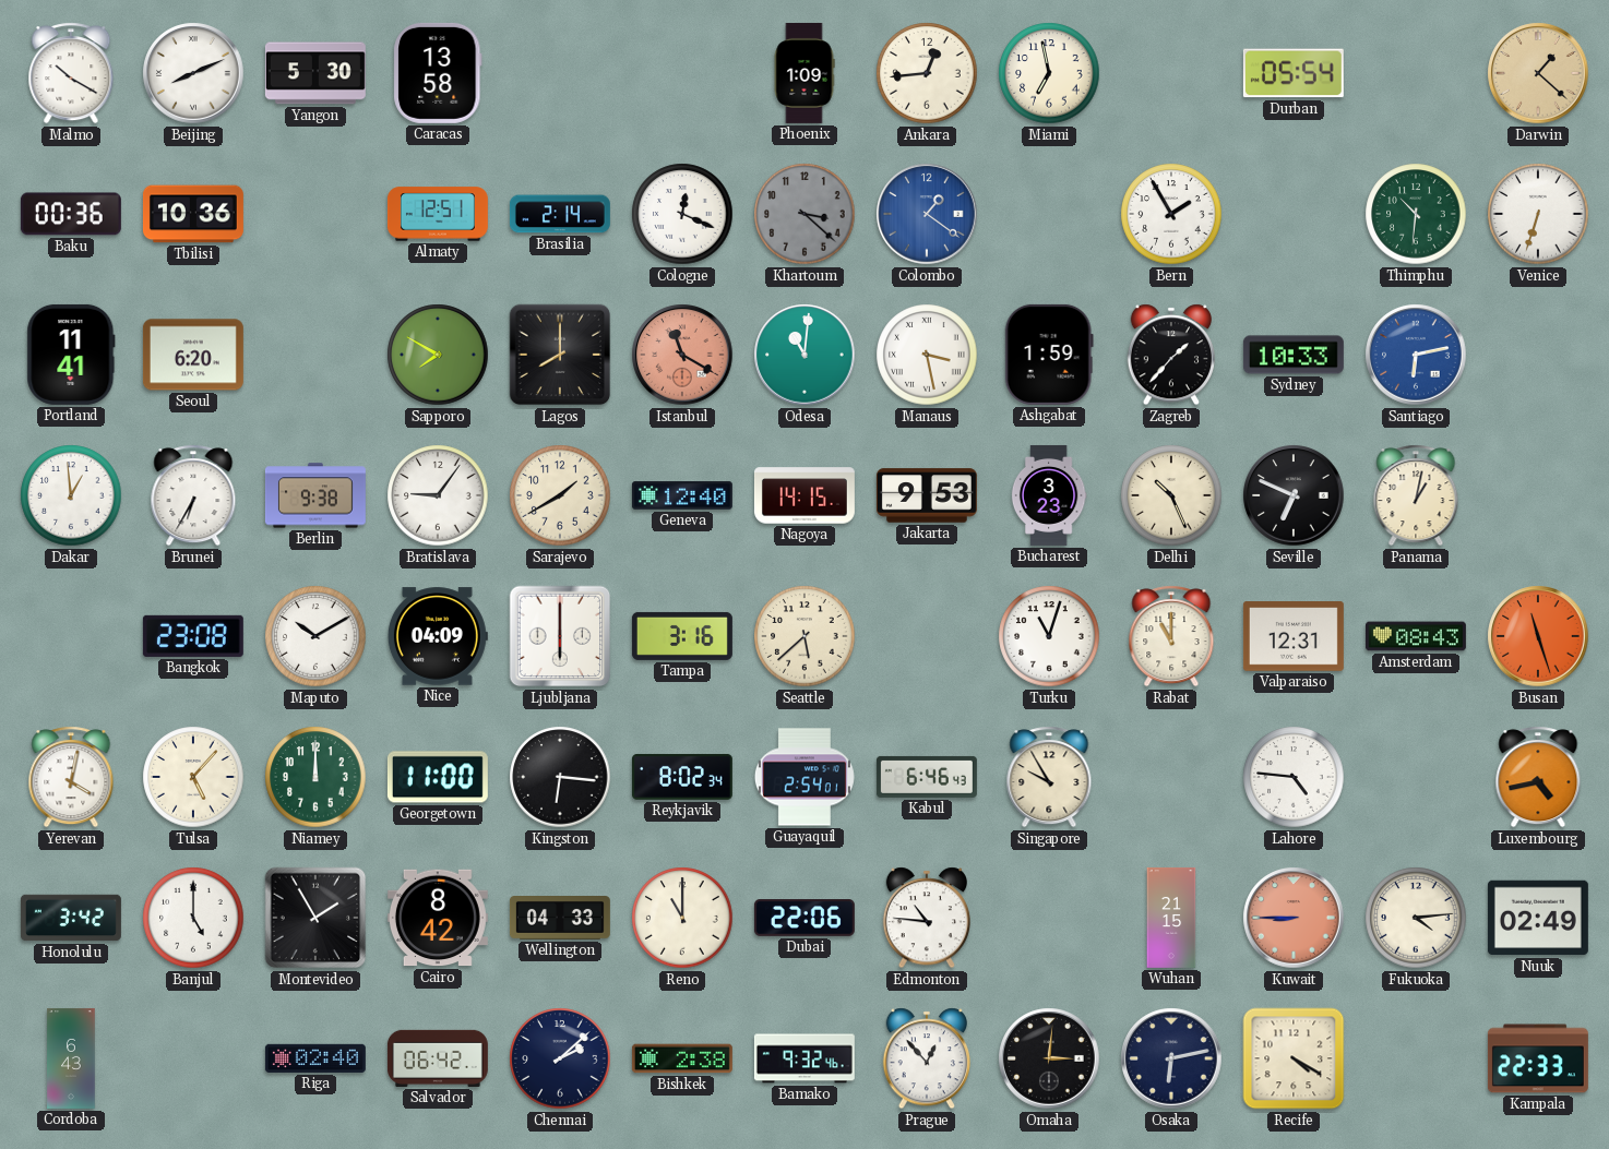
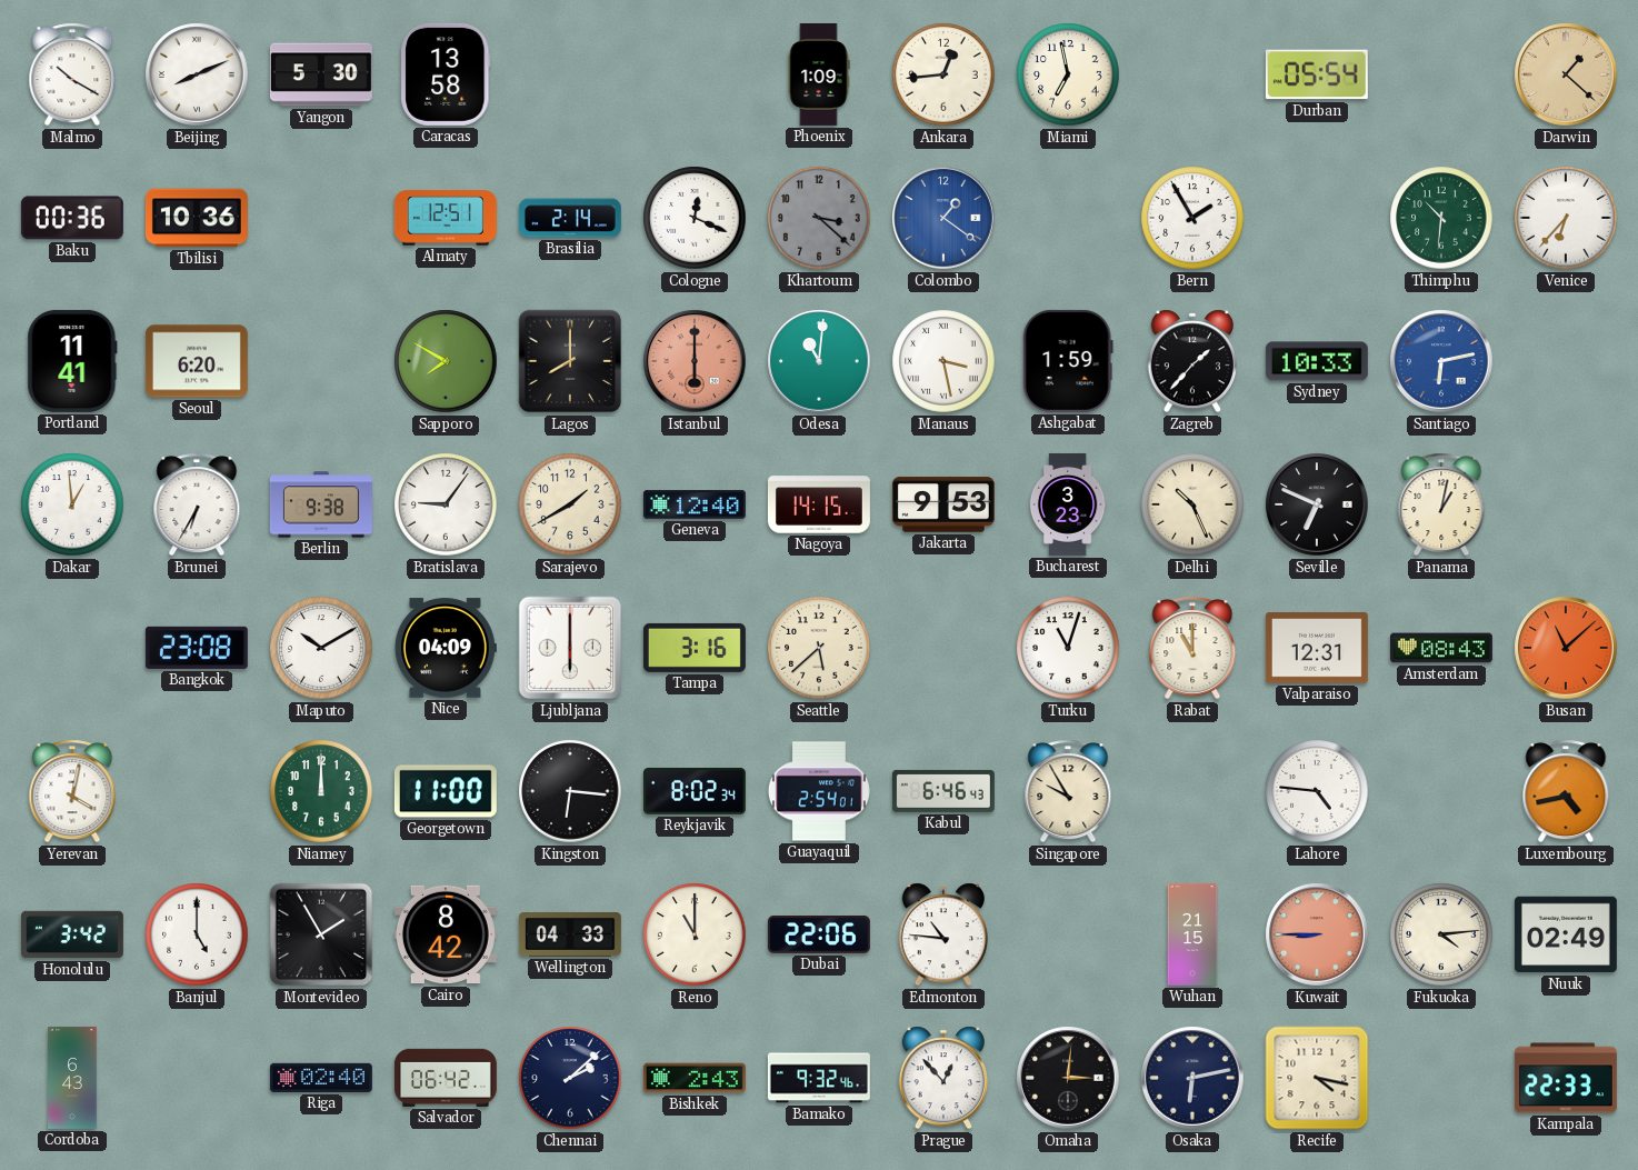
Venice: 6:33 -> 6:37 (1566, 218)
Istanbul: 11:20 -> 6:00 (695, 361)
Busan: 11:27 -> 11:08 (1566, 648)
Tulsa: 5:07 -> none (193, 777)
Bishkek: 2:38 -> 2:43 (695, 1078)
Recife: 4:20 -> 4:17 (1317, 1078)
